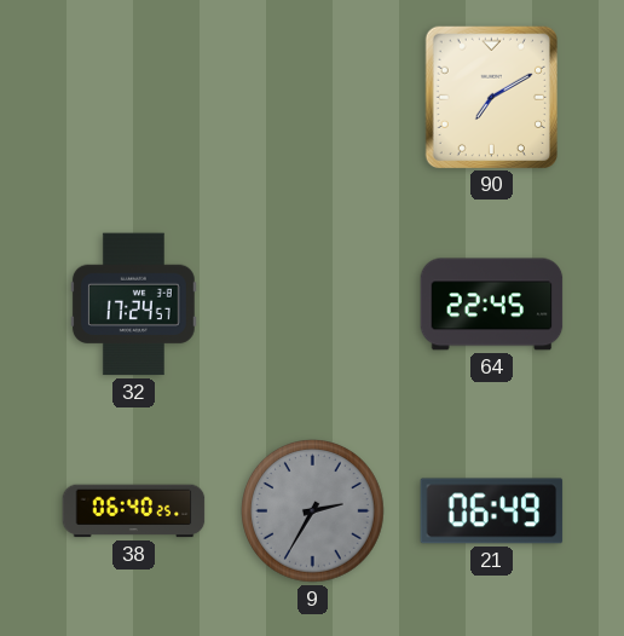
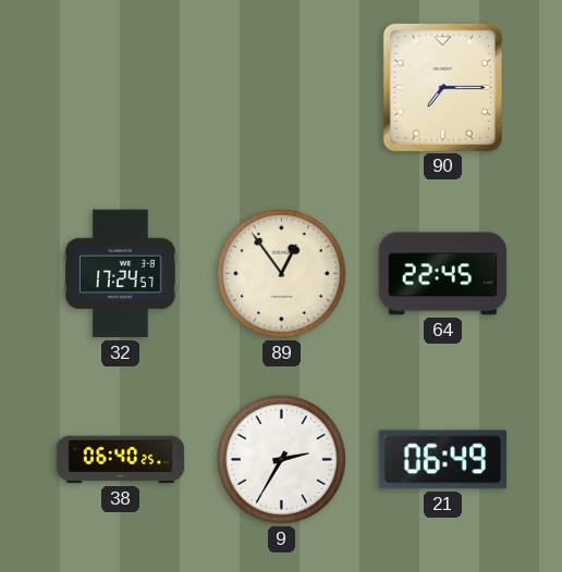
90: 7:10 -> 7:15 (442, 87)
89: none -> 12:54 (282, 274)
9 dial: grey -> white (282, 460)
